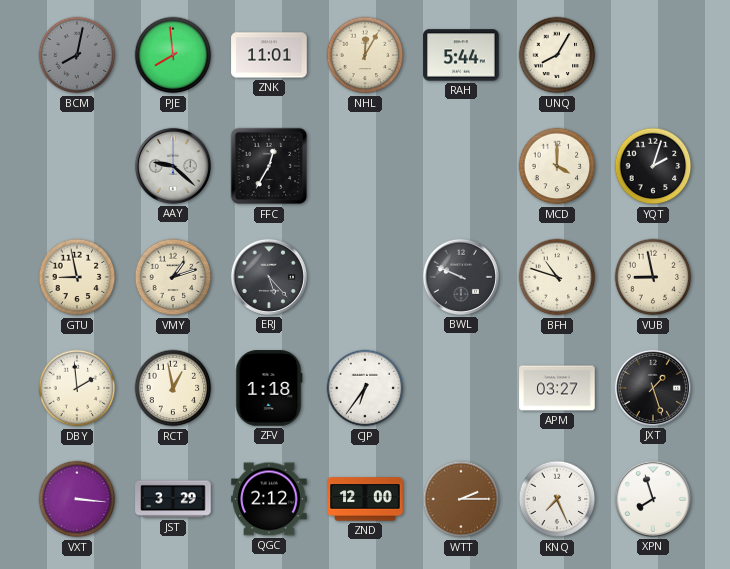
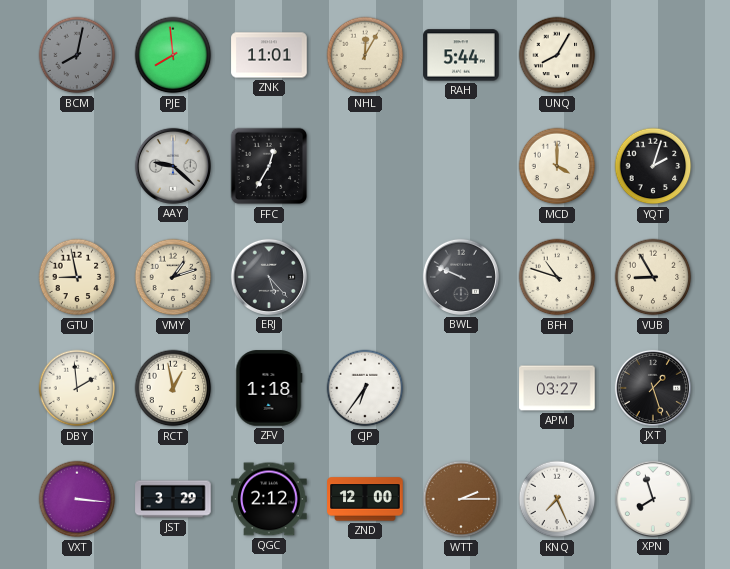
VUB: 8:58 -> 8:55 (653, 277)
